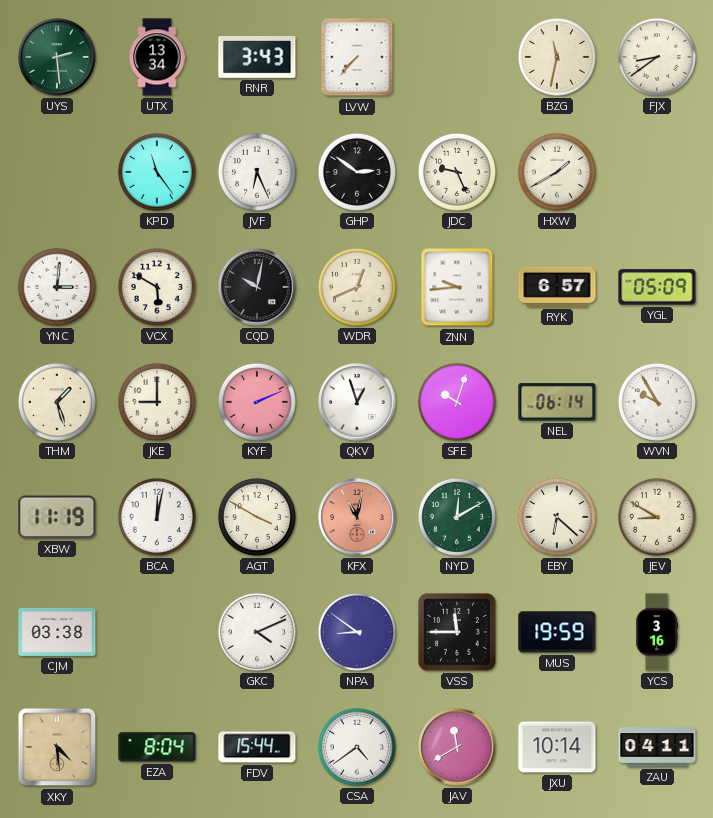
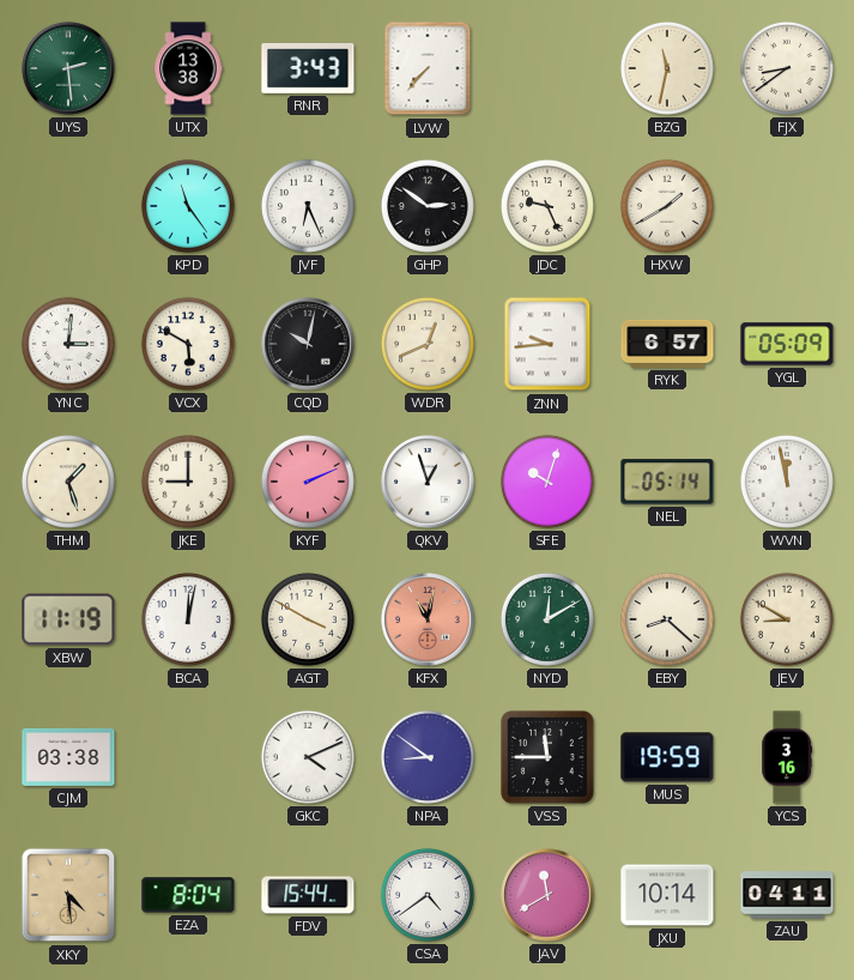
UTX: 13:34 -> 13:38 (188, 68)
NEL: 06:14 -> 05:14 (667, 482)
WVN: 9:55 -> 11:58 (787, 482)
EBY: 6:22 -> 8:22 (667, 619)
